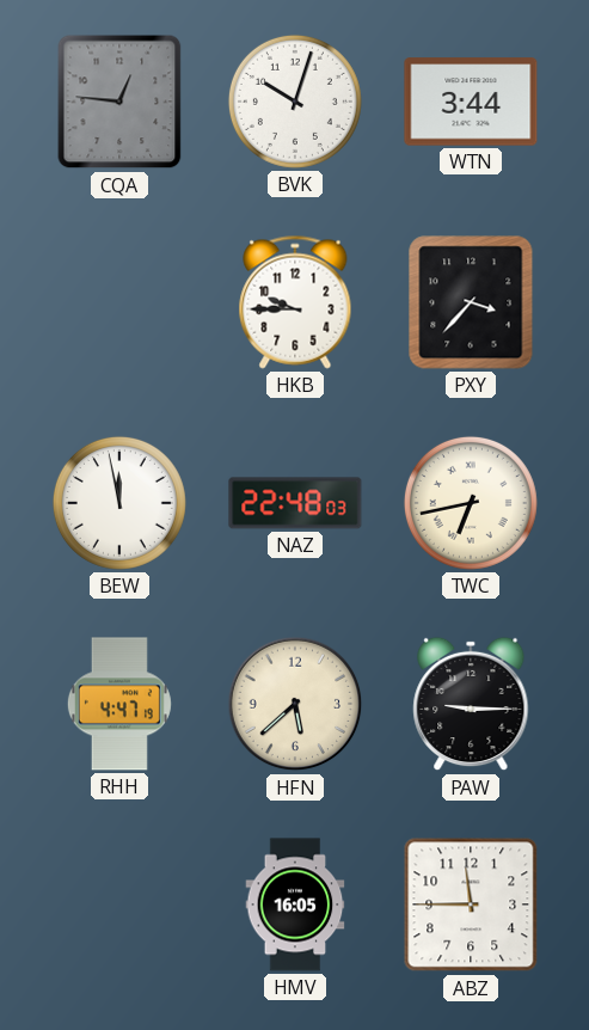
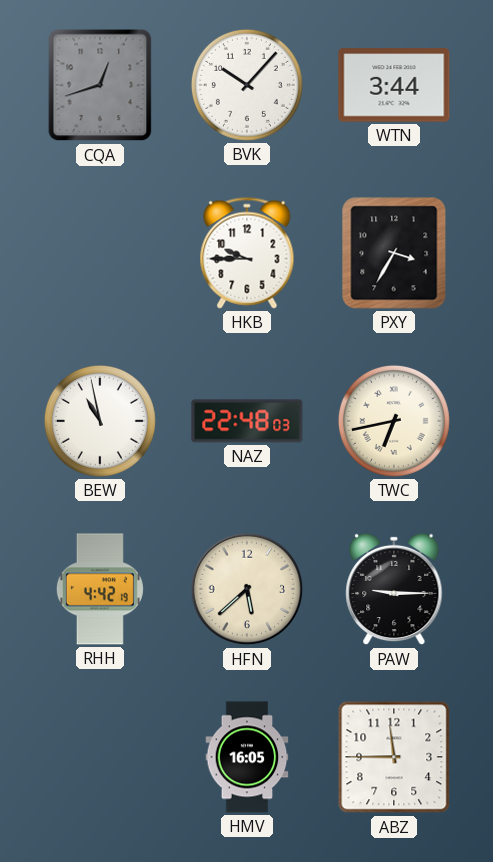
CQA: 12:46 -> 12:42 (100, 85)
BVK: 10:03 -> 10:07 (247, 85)
PXY: 3:37 -> 3:35 (394, 253)
BEW: 11:58 -> 10:58 (100, 421)
RHH: 4:47 -> 4:42 (100, 589)
